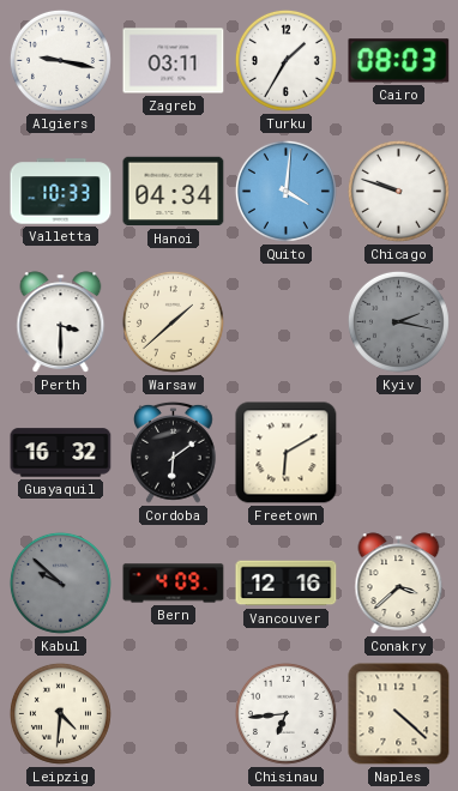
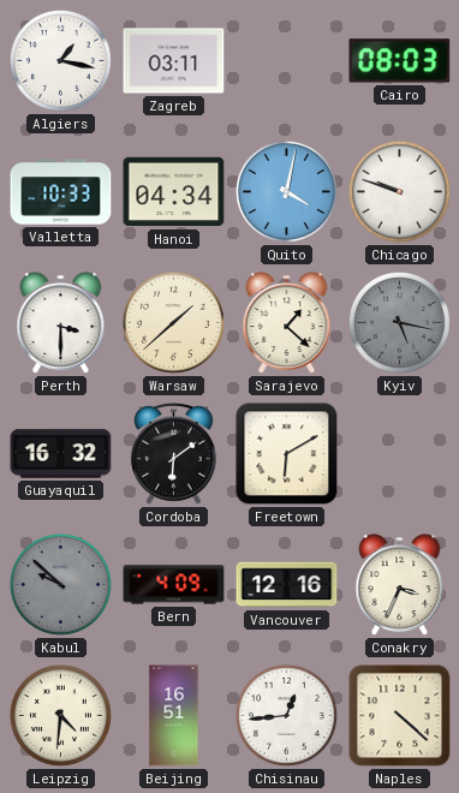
Algiers: 9:17 -> 1:17 (60, 60)
Turku: 1:35 -> none (285, 60)
Quito: 4:01 -> 4:02 (286, 191)
Sarajevo: none -> 1:22 (287, 323)
Kyiv: 2:17 -> 5:17 (399, 322)
Conakry: 3:38 -> 3:34 (400, 585)
Beijing: none -> 16:51 (174, 716)
Chisinau: 6:44 -> 12:44 (286, 715)
